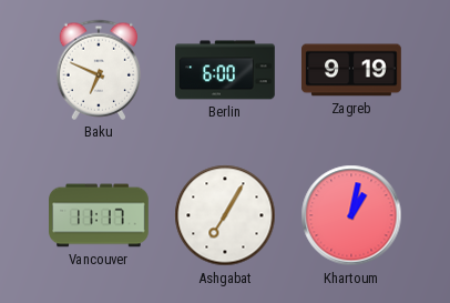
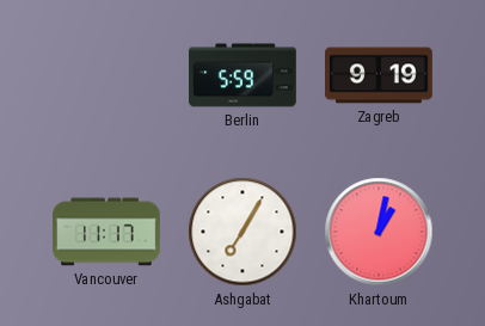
Baku: 6:49 -> none (98, 70)
Berlin: 6:00 -> 5:59 (242, 75)
